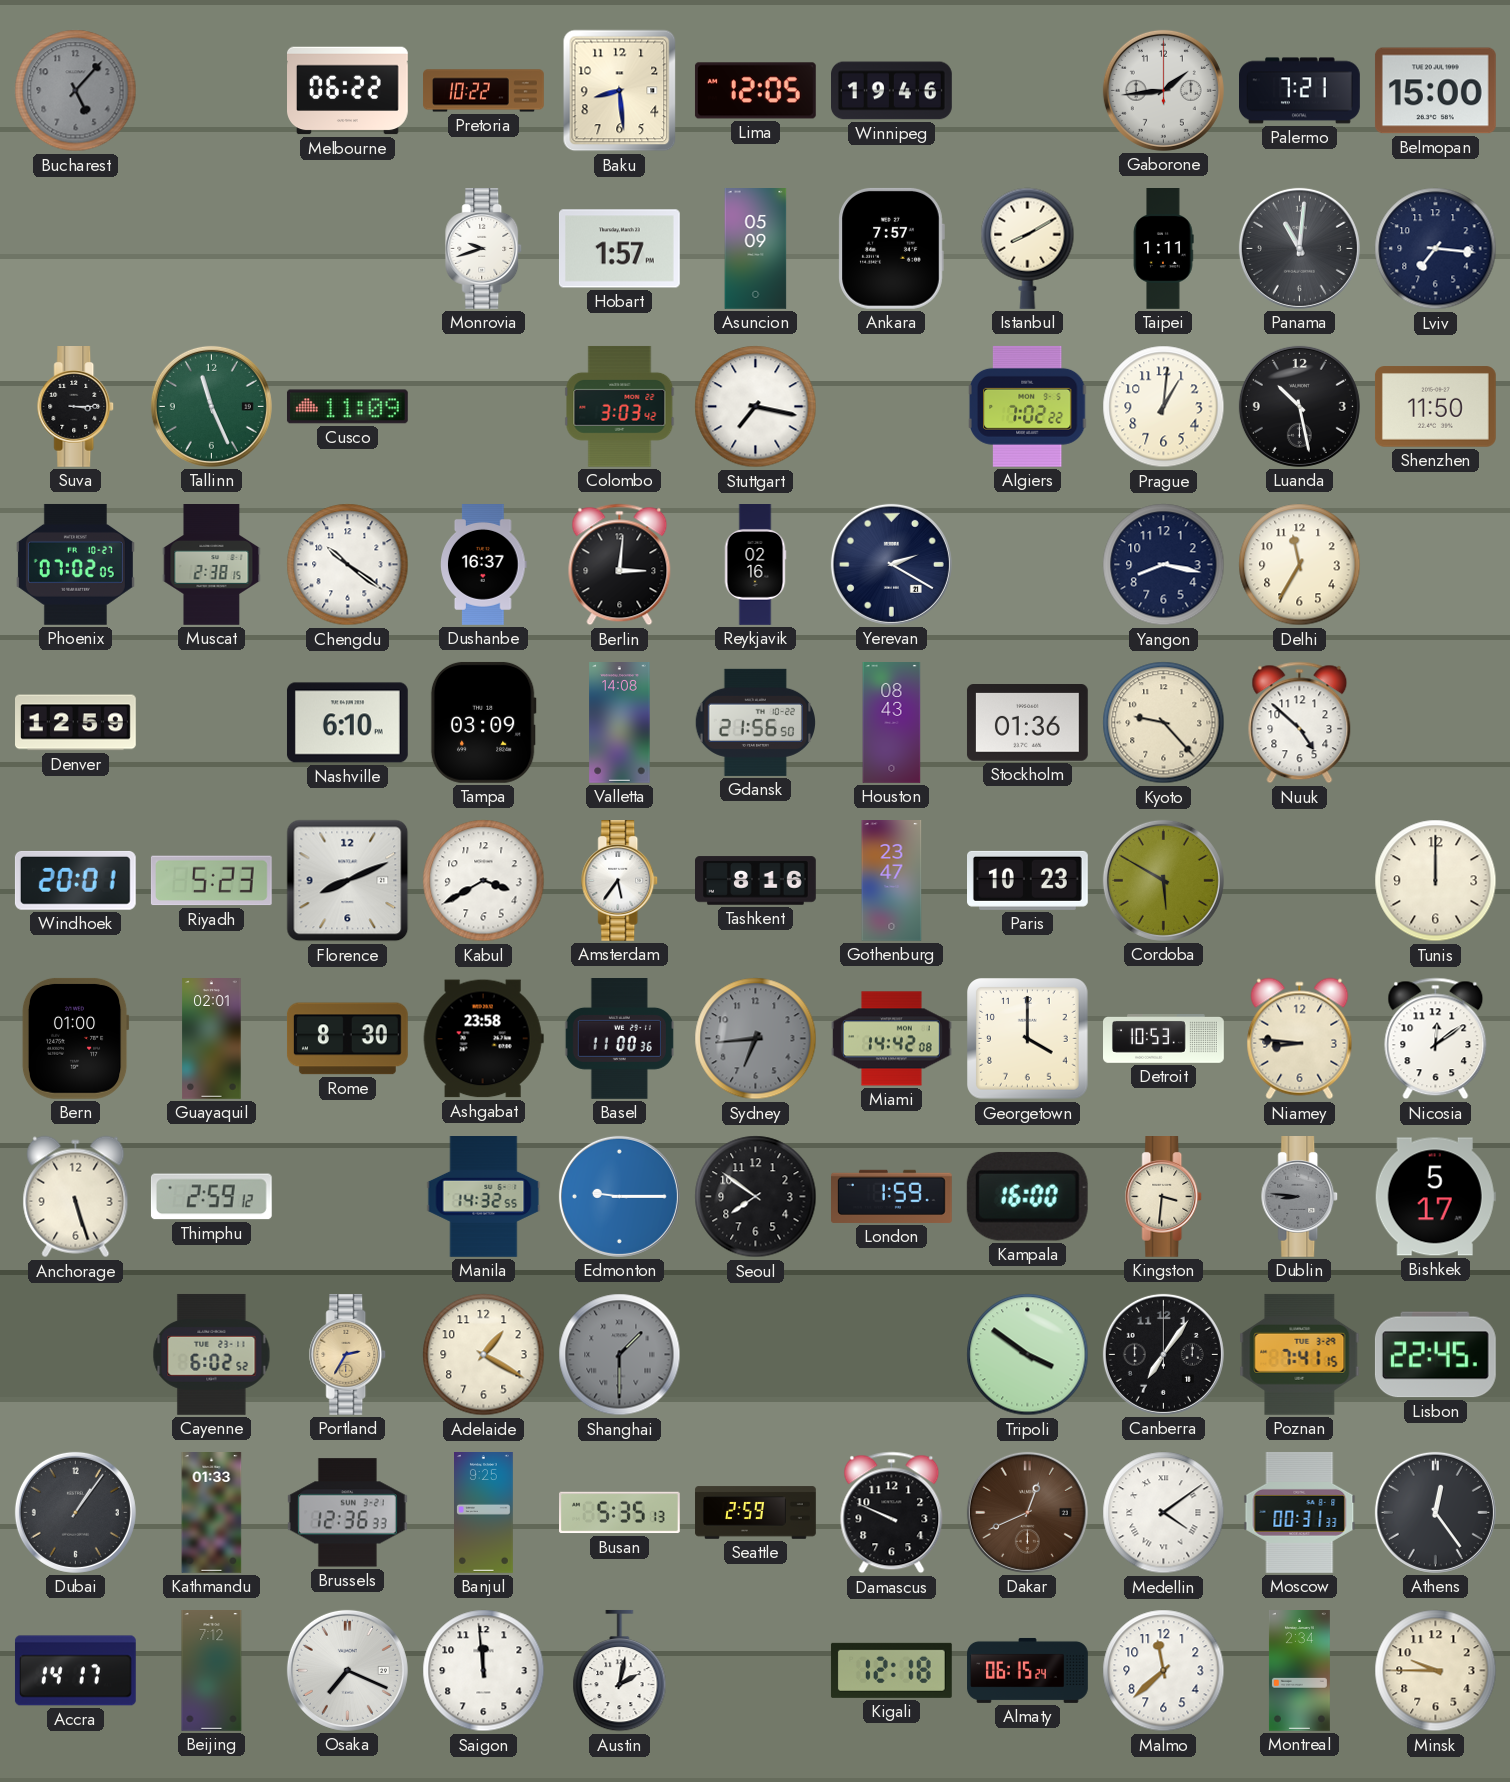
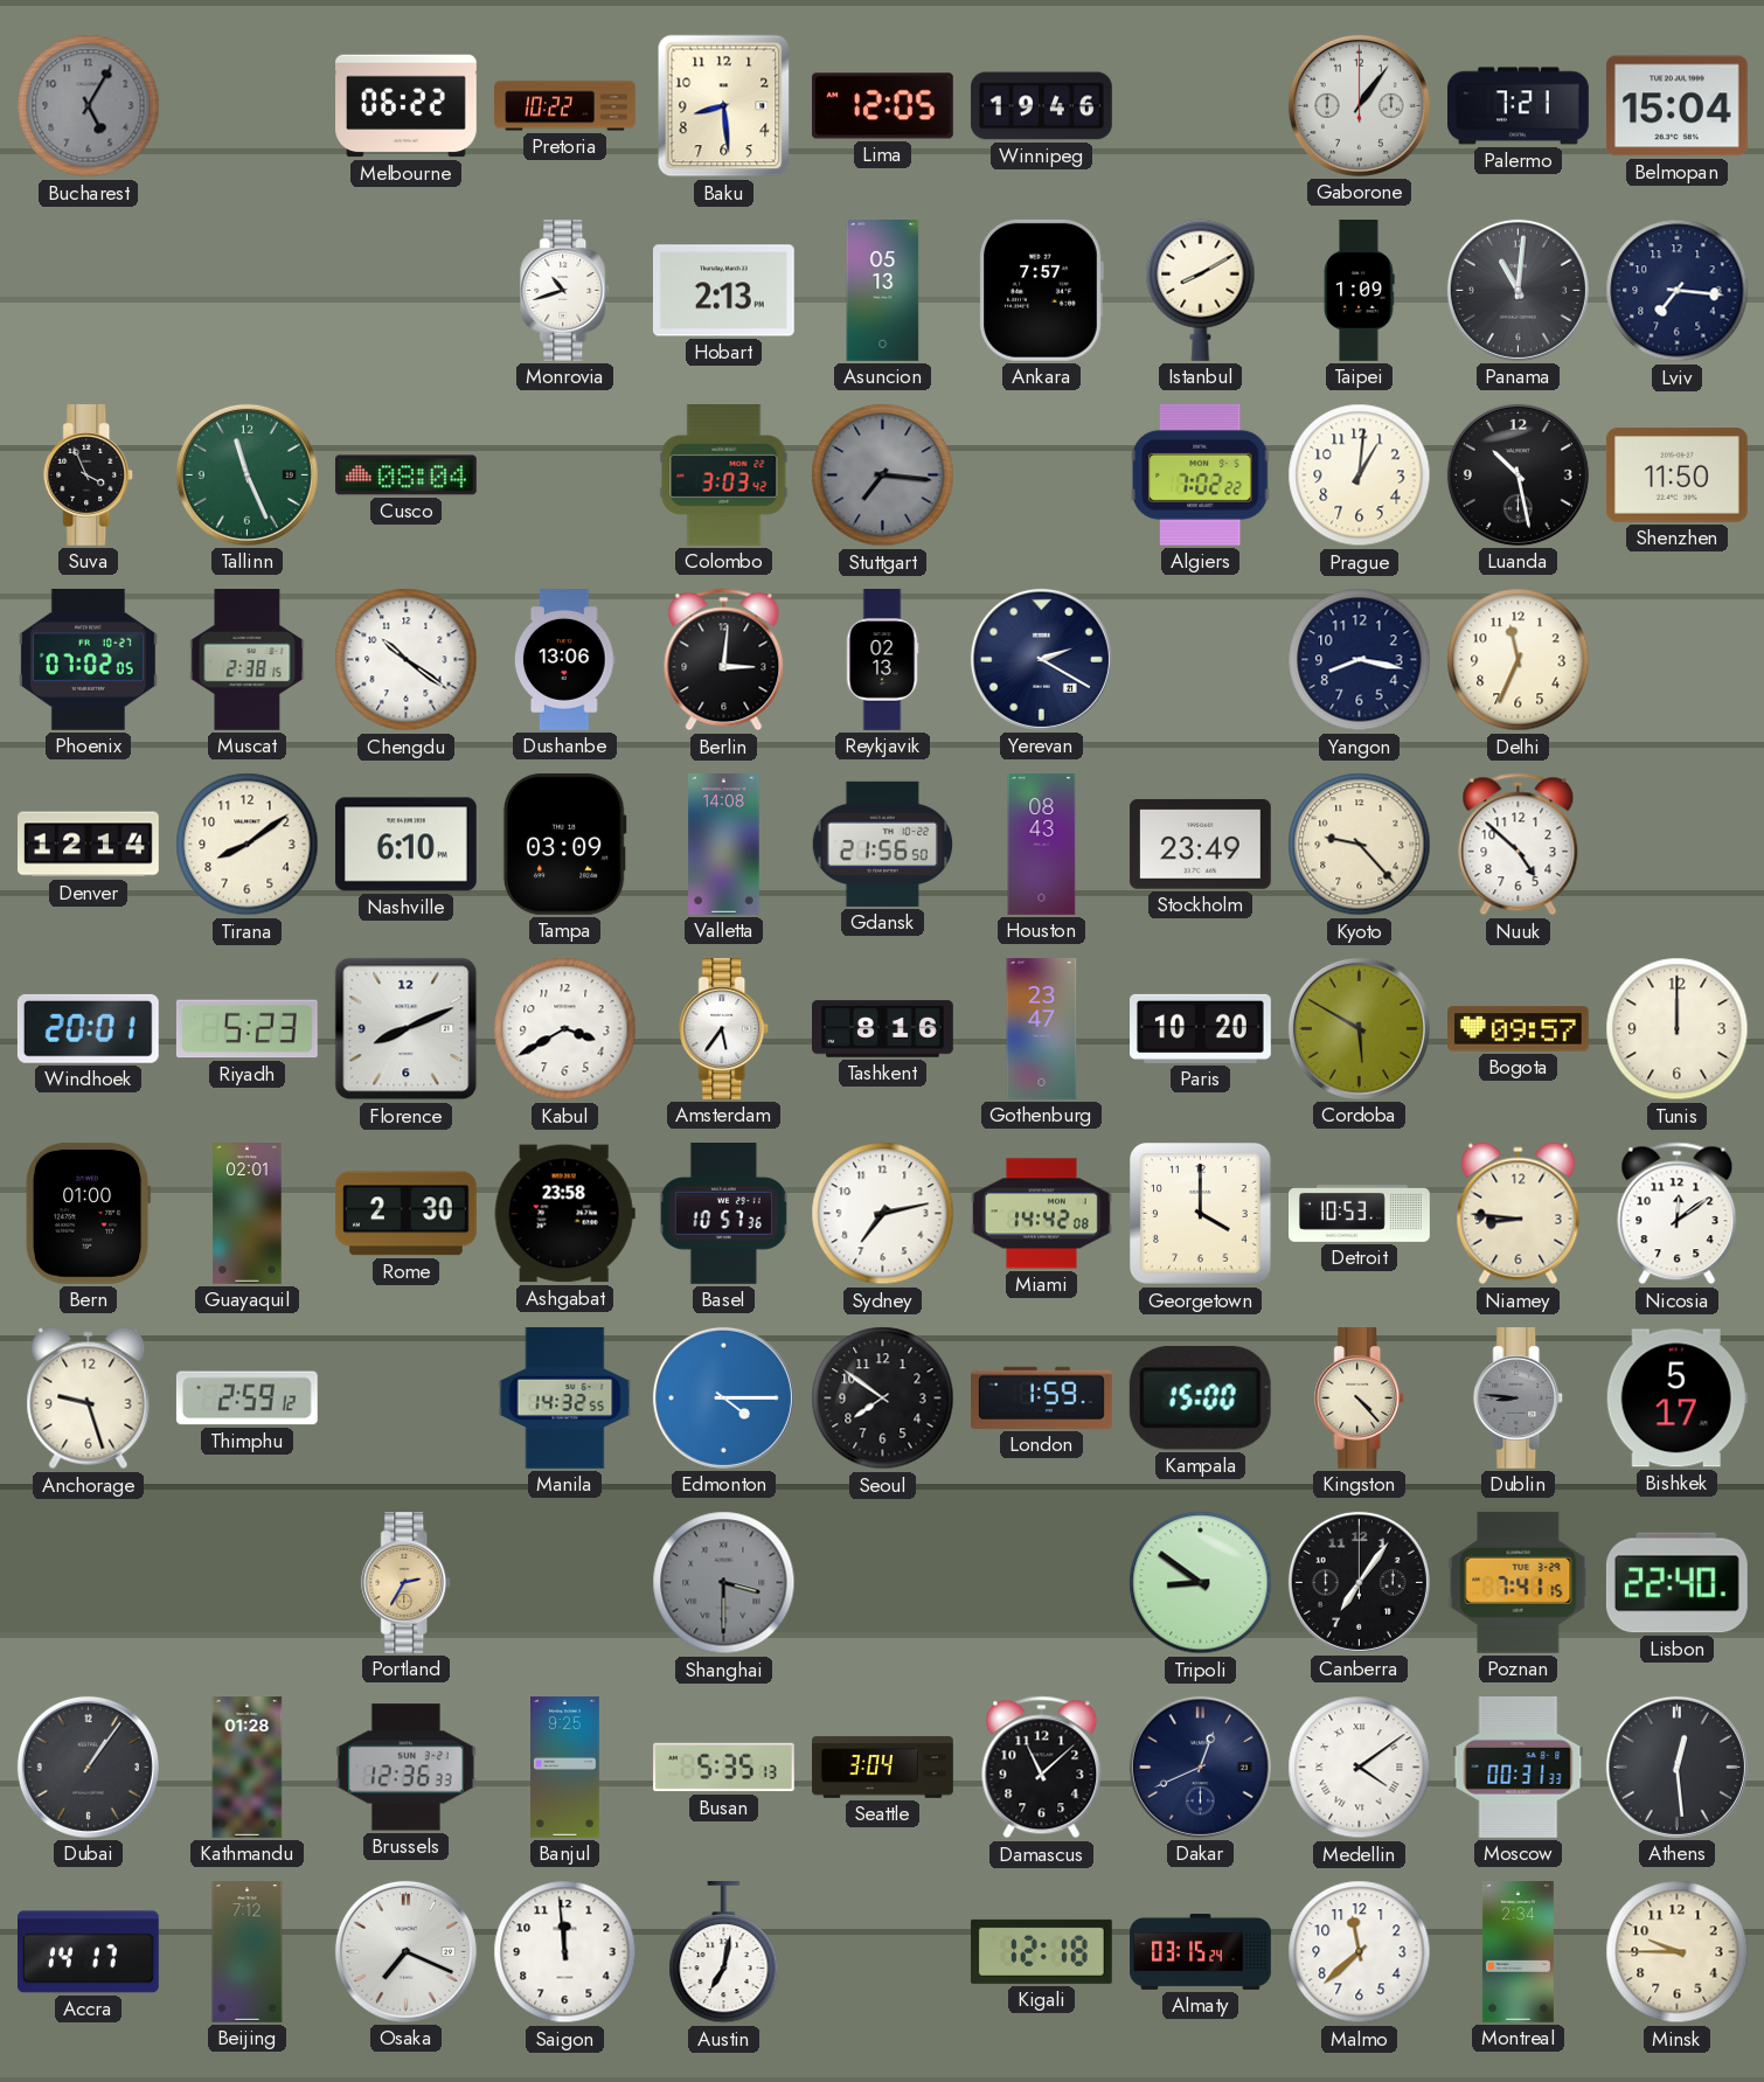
Bucharest: 5:07 -> 5:05 (89, 106)
Gaborone: 1:44 -> 1:06 (1359, 105)
Belmopan: 15:00 -> 15:04 (1676, 106)
Monrovia: 9:42 -> 10:42 (565, 291)
Hobart: 1:57 -> 2:13 (723, 291)
Asuncion: 05:09 -> 05:13 (883, 291)
Taipei: 1:11 -> 1:09 (1359, 291)
Suva: 3:15 -> 3:56 (89, 476)
Cusco: 11:09 -> 08:04 (405, 476)
Stuttgart: 7:17 -> 7:16 (883, 476)
Stuttgart dial: white -> grey (883, 476)
Dushanbe: 16:37 -> 13:06 (565, 660)
Reykjavik: 02:16 -> 02:13 (882, 660)
Delhi: 11:35 -> 11:34 (1519, 660)
Denver: 12:59 -> 12:14 (89, 845)
Tirana: none -> 8:09 (248, 845)
Stockholm: 01:36 -> 23:49 (1200, 845)
Paris: 10:23 -> 10:20 (1201, 1028)
Bogota: none -> 09:57 (1519, 1029)
Rome: 8:30 -> 2:30 (405, 1214)
Basel: 11:00 -> 10:57 (723, 1214)
Sydney: 6:44 -> 7:13 (883, 1214)
Sydney dial: grey -> white (883, 1214)
Anchorage: 5:27 -> 9:27 (89, 1399)
Edmonton: 9:15 -> 4:15 (723, 1397)
Kampala: 16:00 -> 15:00 (1200, 1397)
Kingston: 3:31 -> 4:23 (1360, 1399)
Cayenne: 6:02 -> none (212, 1354)
Adelaide: 1:20 -> none (484, 1355)
Shanghai: 1:30 -> 3:30 (724, 1583)
Tripoli: 3:51 -> 8:51 (1201, 1583)
Lisbon: 22:45 -> 22:40 (1676, 1583)
Kathmandu: 01:33 -> 01:28 (248, 1768)
Seattle: 2:59 -> 3:04 (883, 1768)
Damascus: 9:49 -> 11:08 (1042, 1768)
Dakar dial: brown -> navy (1200, 1767)
Athens: 12:24 -> 12:29 (1676, 1767)
Austin: 2:02 -> 7:02 (724, 1952)
Almaty: 06:15 -> 03:15 (1201, 1951)
